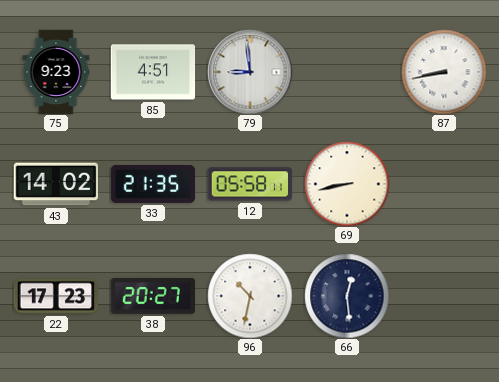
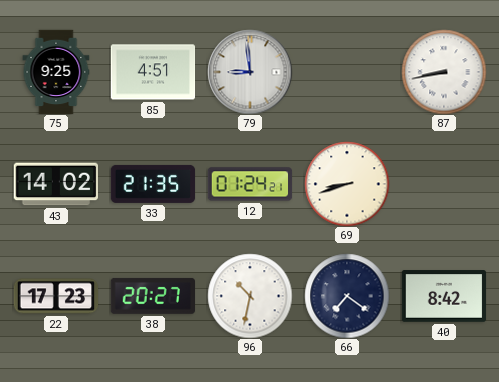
75: 9:23 -> 9:25 (56, 72)
12: 05:58 -> 01:24 (250, 184)
69: 8:43 -> 8:42 (347, 184)
66: 12:29 -> 7:21 (347, 296)
40: none -> 8:42 (444, 296)
